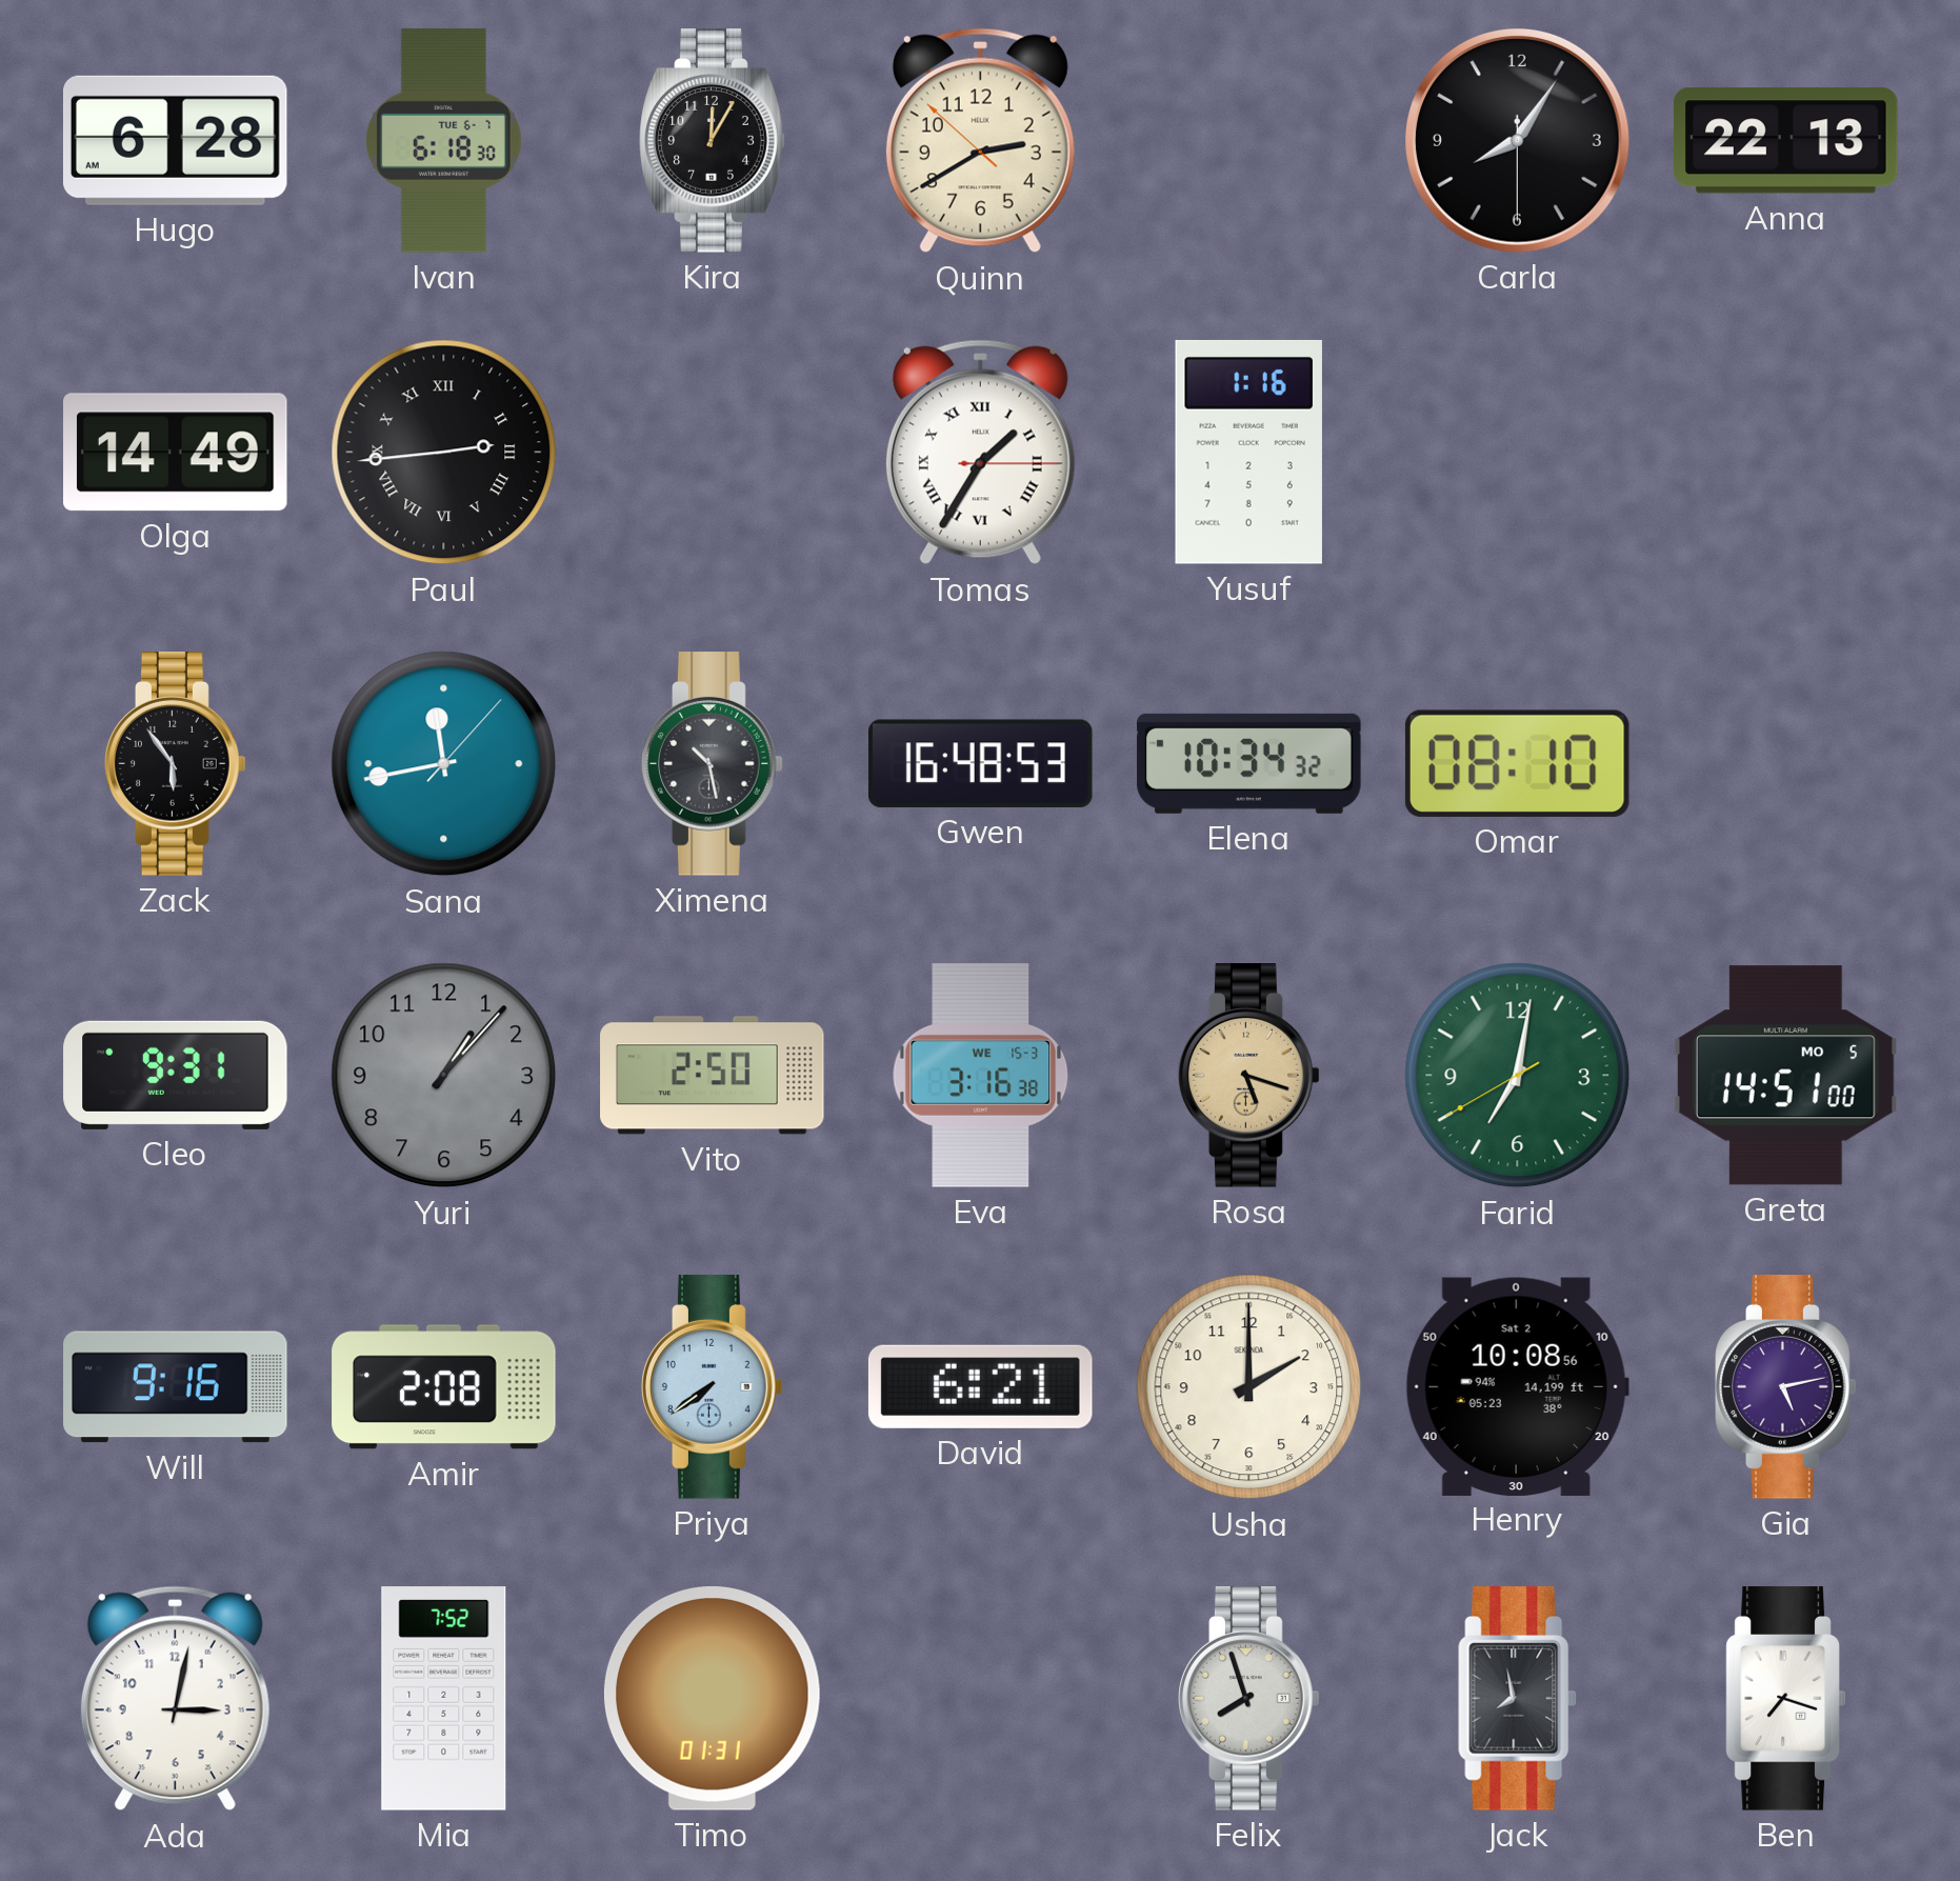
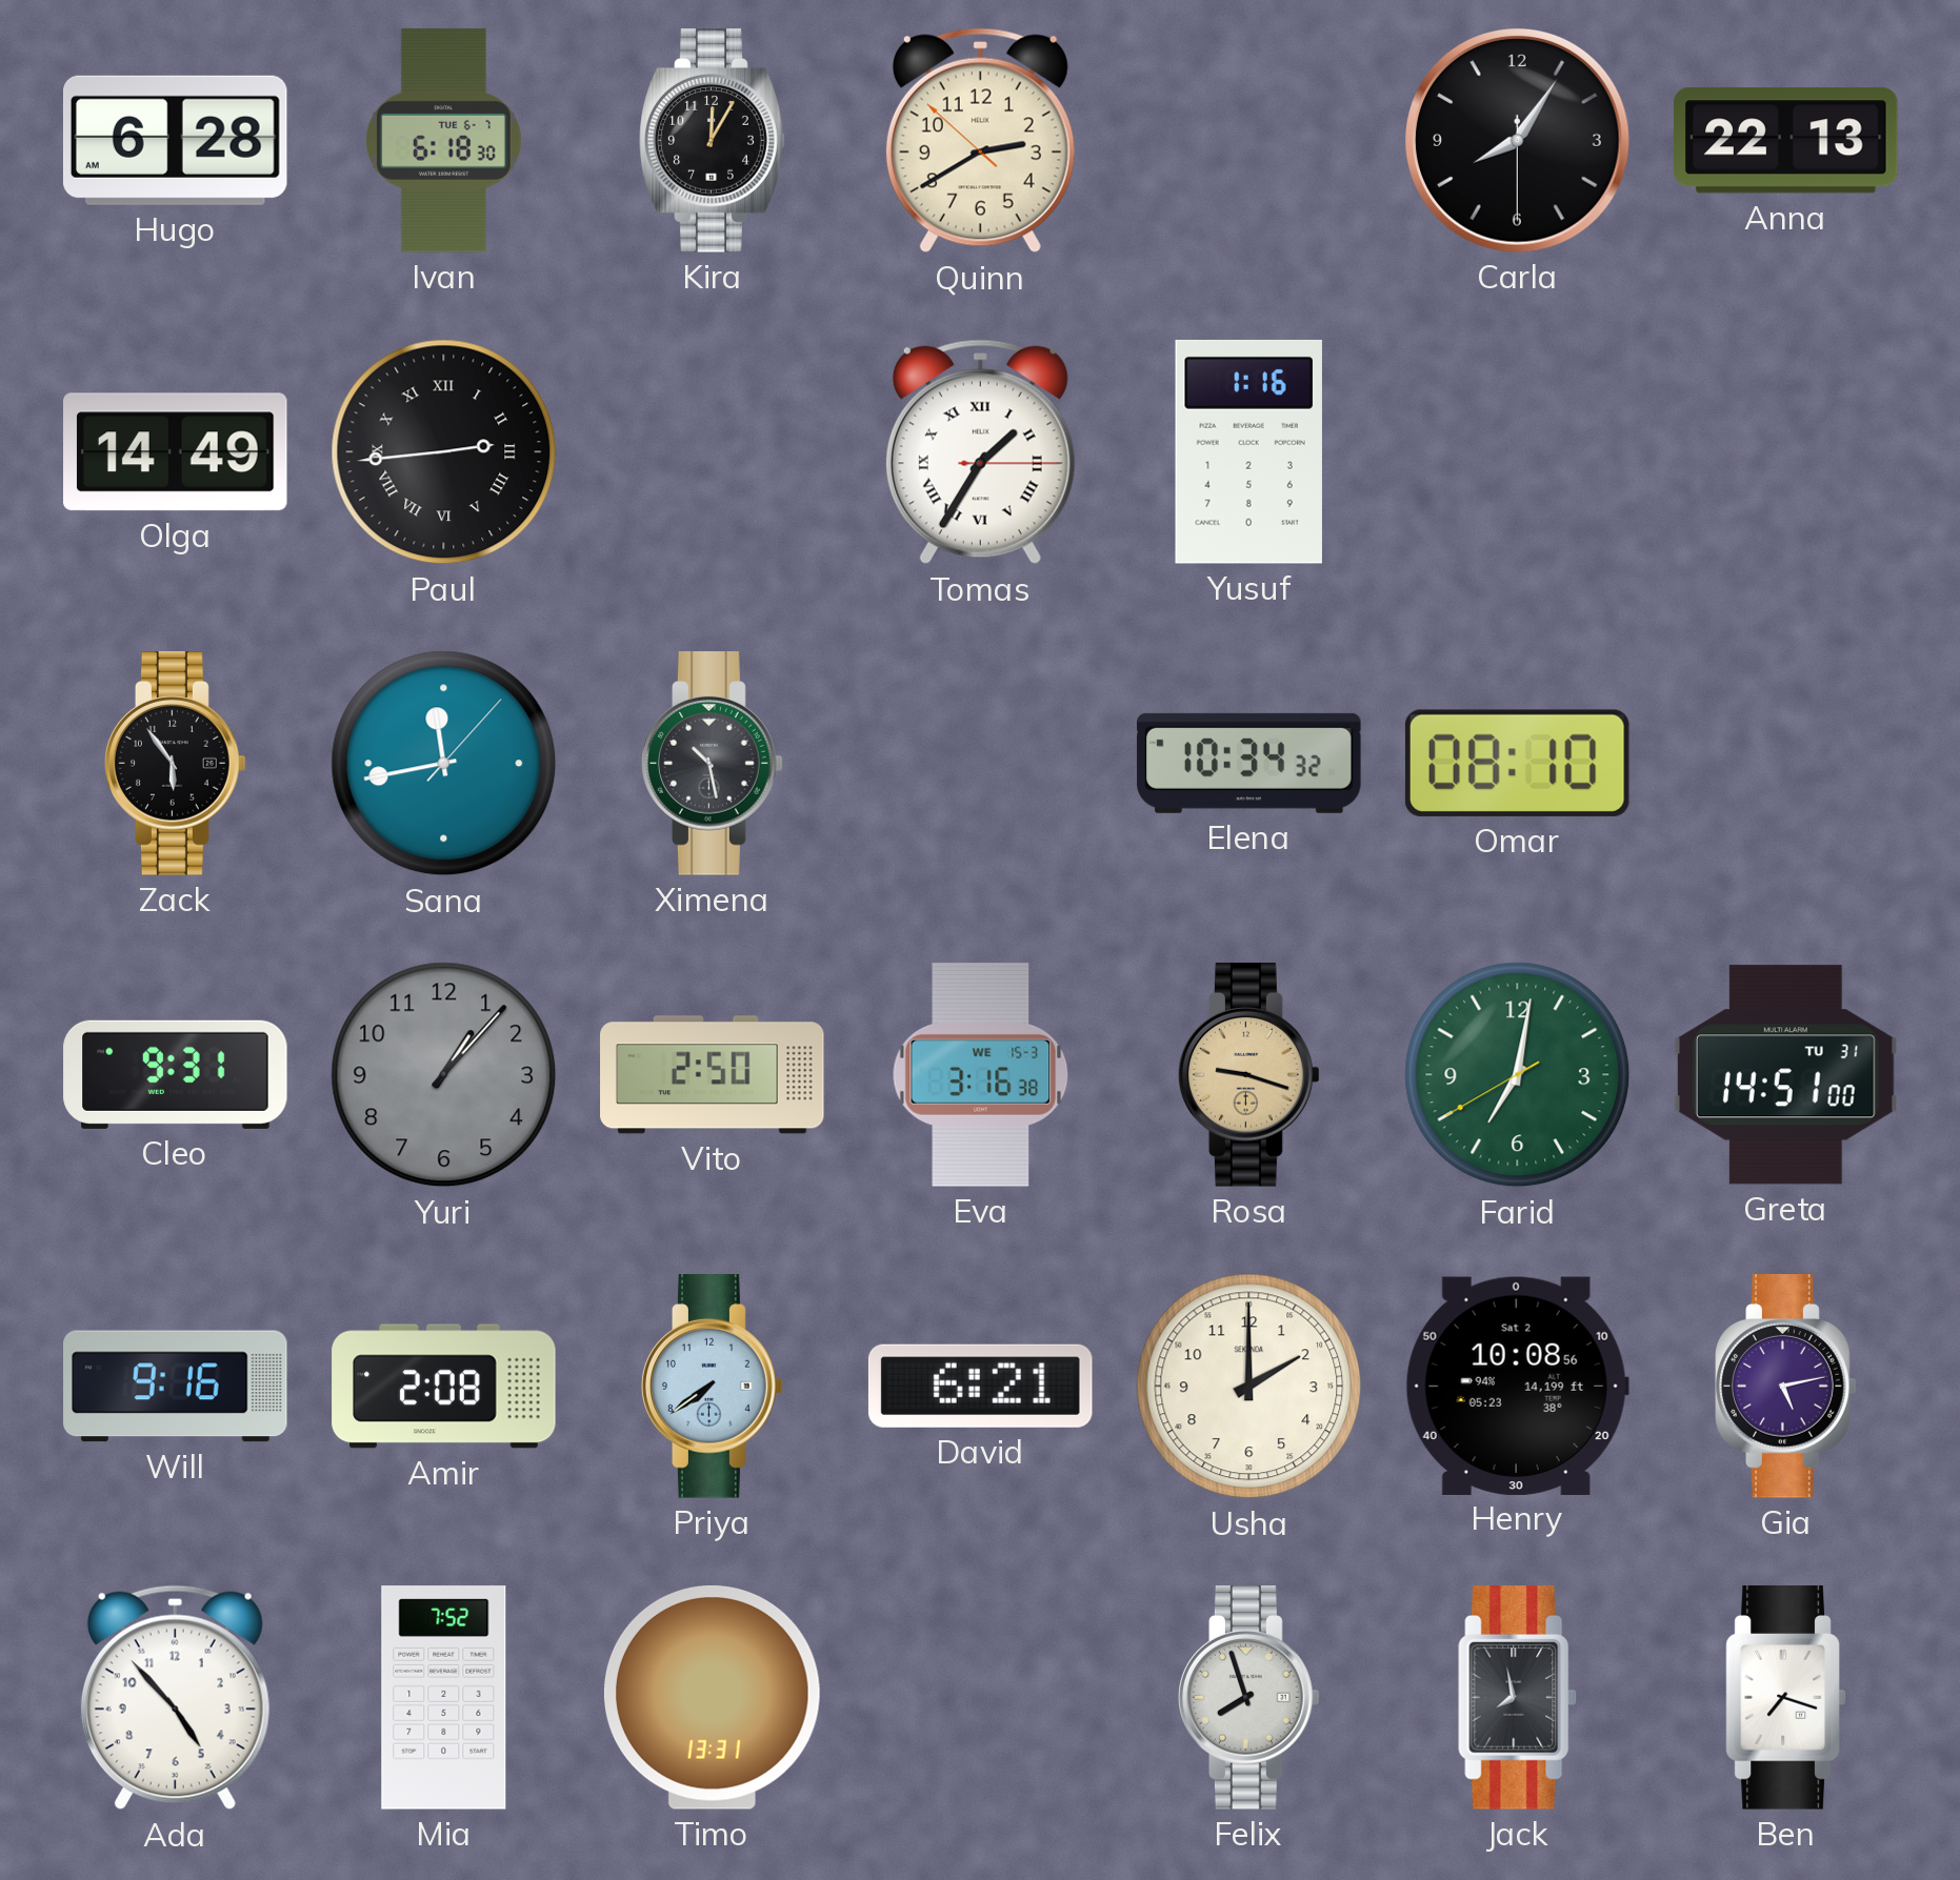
Gwen: 16:48 -> none (980, 763)
Rosa: 5:18 -> 9:18 (1249, 1075)
Greta date: MO 5 -> TU 31 (1786, 1075)
Ada: 3:02 -> 4:53 (175, 1698)
Timo: 01:31 -> 13:31 (712, 1697)
